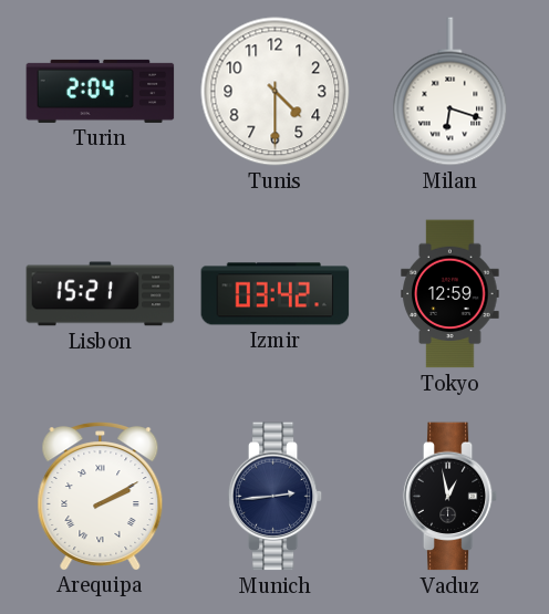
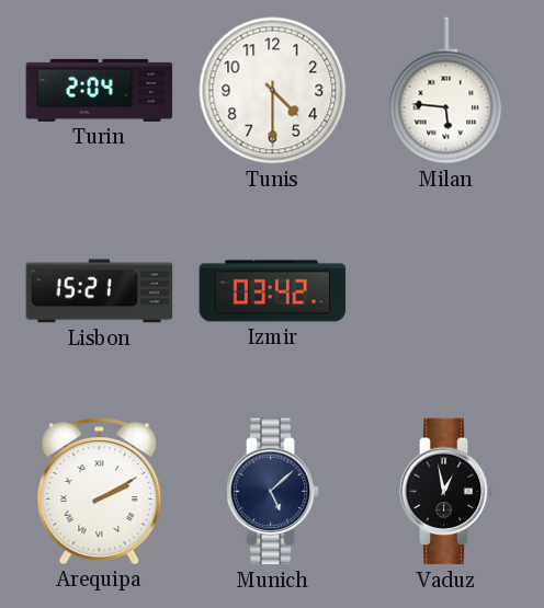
Milan: 6:18 -> 5:46 (446, 91)
Tokyo: 12:59 -> none (450, 294)
Munich: 2:44 -> 5:08 (273, 492)
